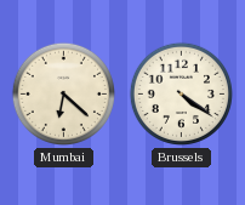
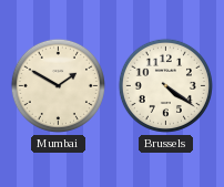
Mumbai: 6:22 -> 1:50 (58, 85)
